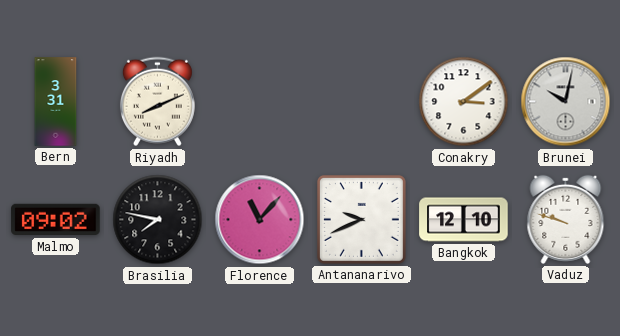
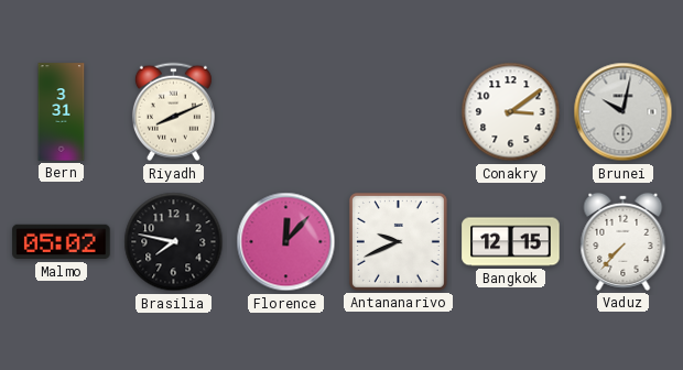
Malmo: 09:02 -> 05:02 (62, 242)
Florence: 11:07 -> 12:07 (286, 242)
Bangkok: 12:10 -> 12:15 (511, 242)
Vaduz: 9:48 -> 7:37 (624, 241)
